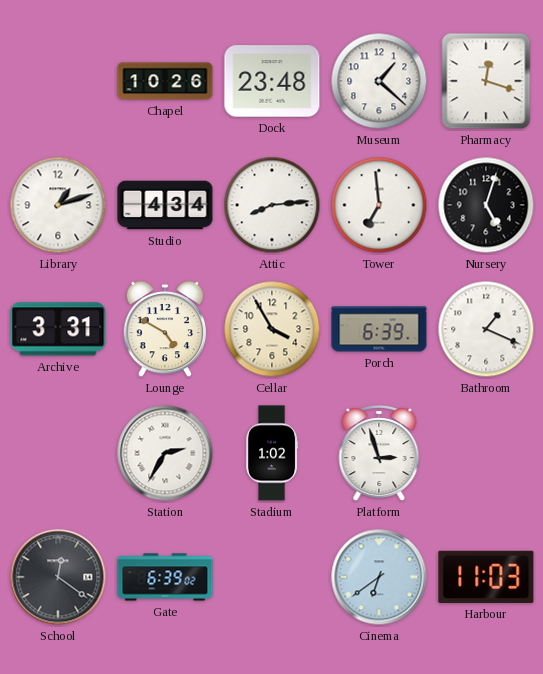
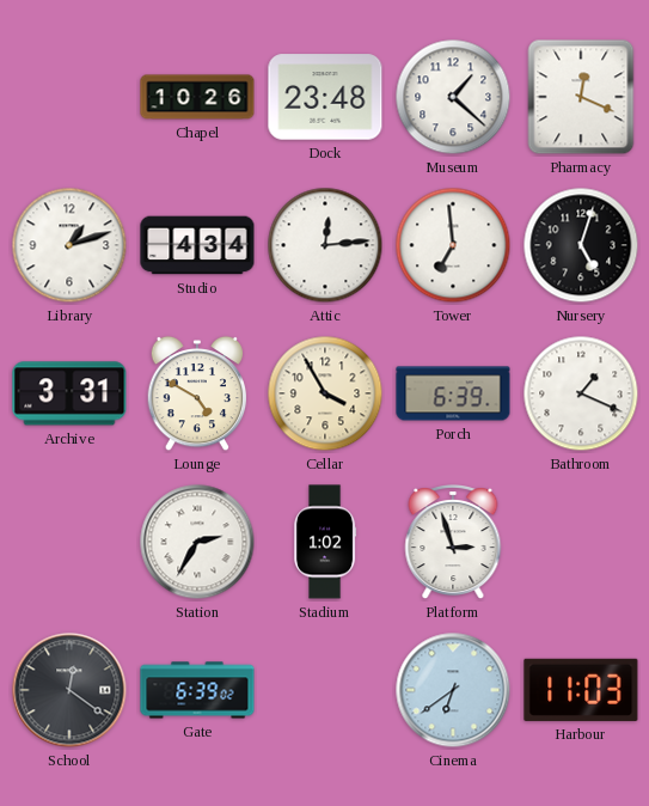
Pharmacy: 12:18 -> 12:19 (581, 97)
Attic: 8:14 -> 12:14 (325, 245)
